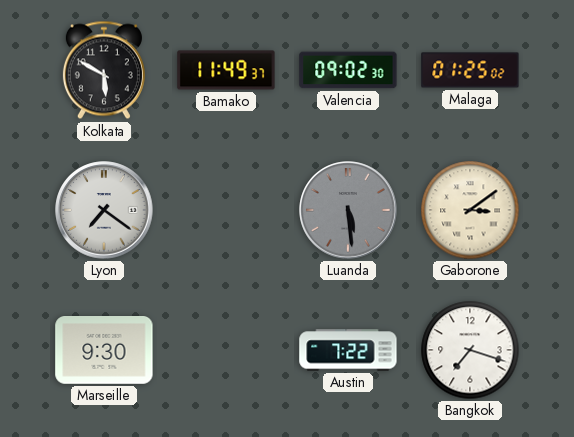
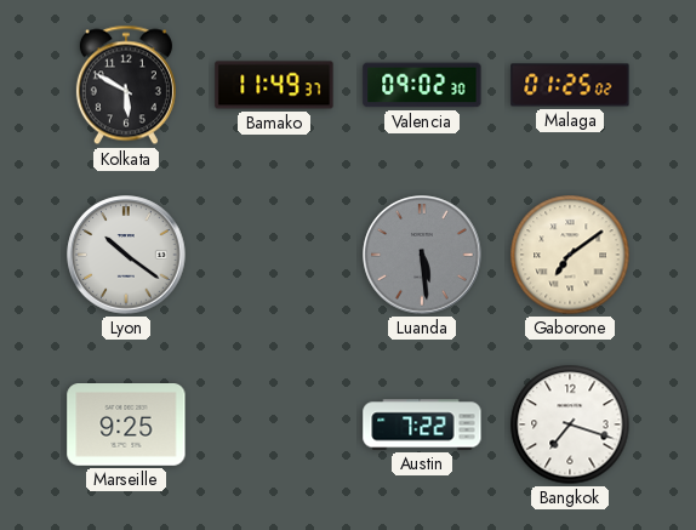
Lyon: 7:21 -> 10:21 (126, 255)
Gaborone: 3:09 -> 7:09 (570, 255)
Marseille: 9:30 -> 9:25 (126, 426)
